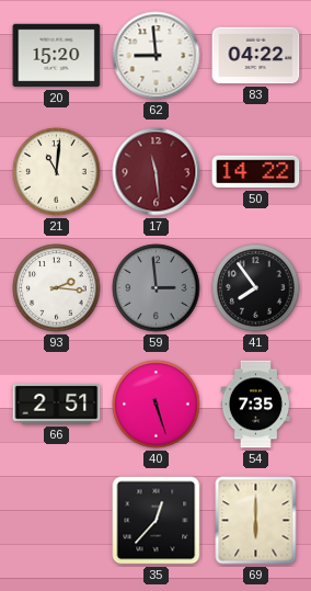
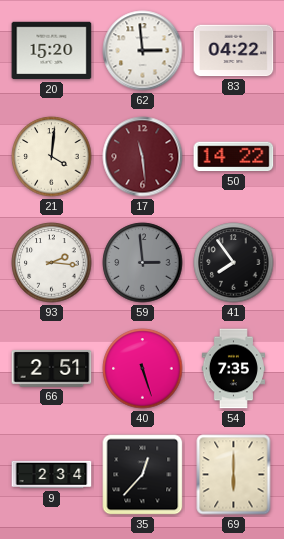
62: 8:59 -> 2:59 (143, 51)
21: 11:01 -> 4:01 (52, 157)
9: none -> 2:34 (52, 475)
